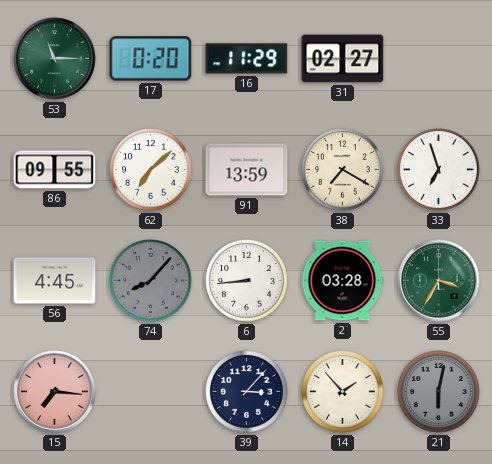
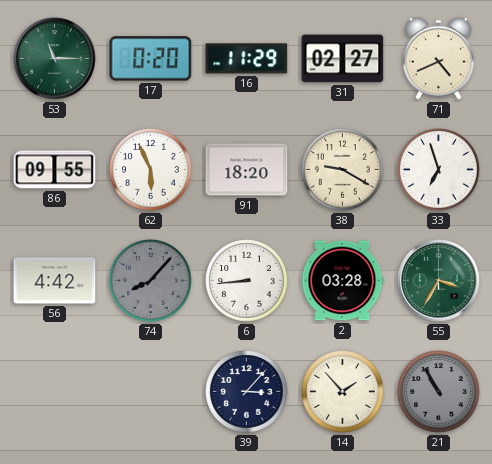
71: none -> 4:41 (438, 58)
62: 7:08 -> 5:56 (151, 170)
91: 13:59 -> 18:20 (247, 170)
38: 7:20 -> 9:20 (343, 170)
56: 4:45 -> 4:42 (55, 281)
15: 7:16 -> none (55, 392)
21: 6:02 -> 10:55 (439, 392)
